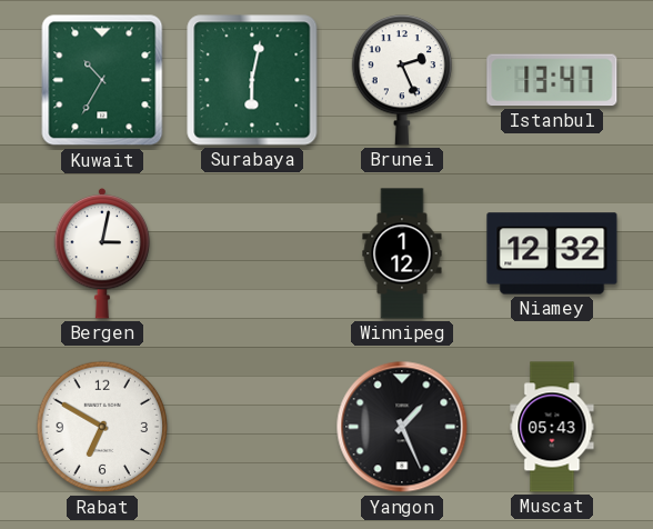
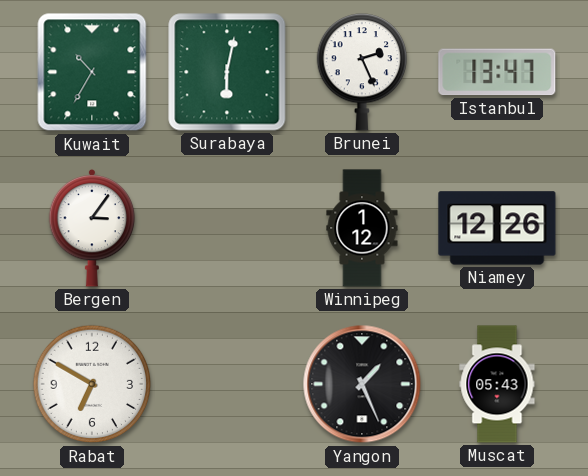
Bergen: 3:02 -> 3:06 (92, 228)
Niamey: 12:32 -> 12:26 (497, 228)
